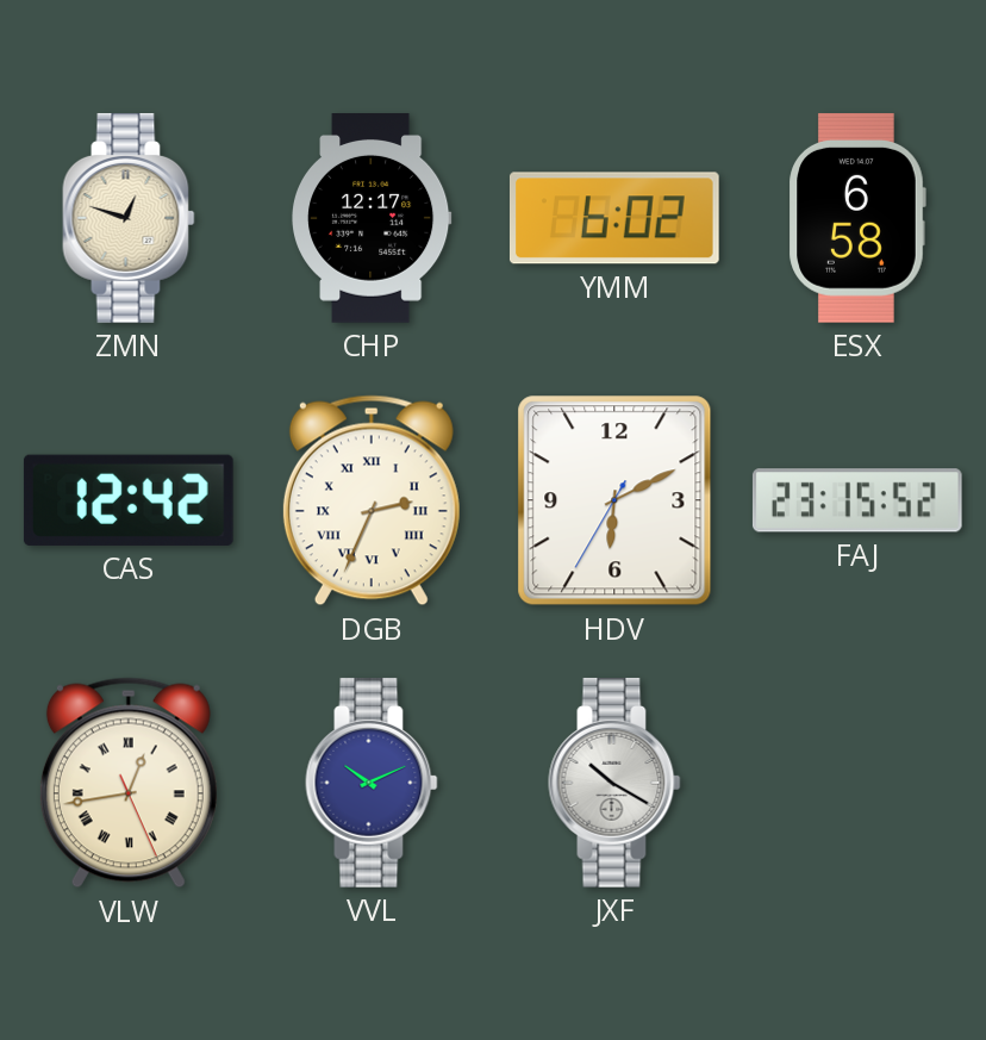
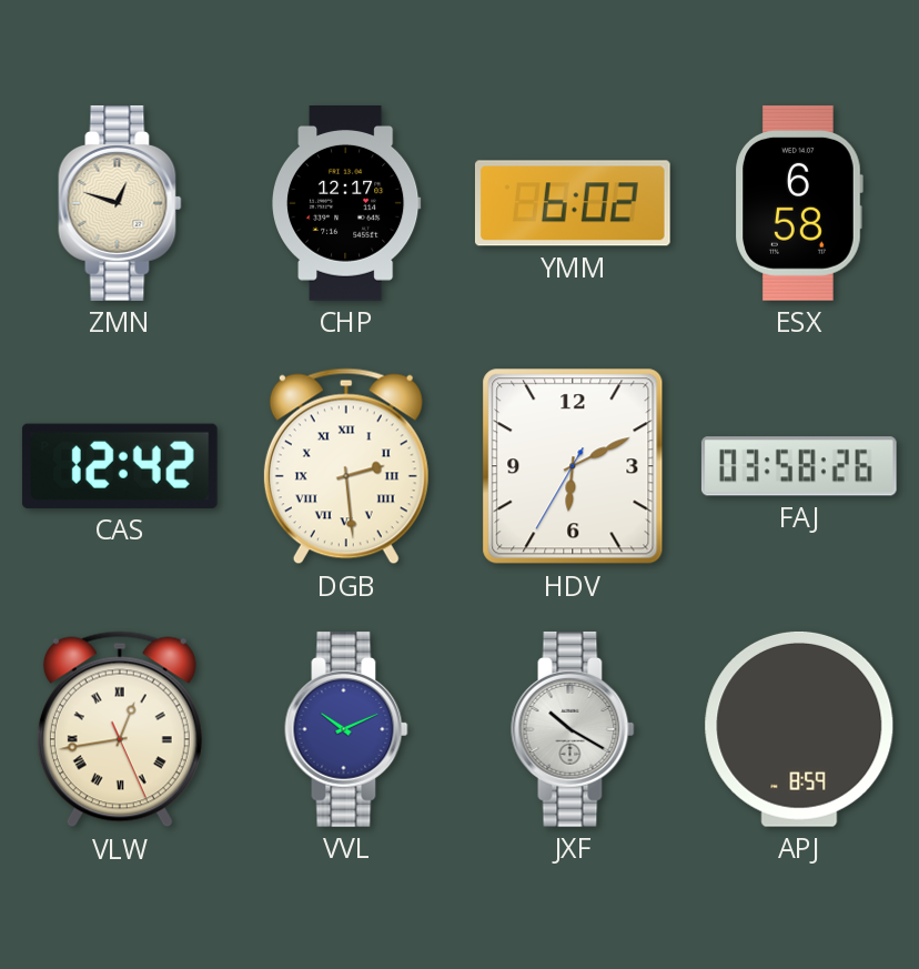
DGB: 2:34 -> 2:29 (346, 466)
FAJ: 23:15 -> 03:58 (799, 466)
APJ: none -> 8:59 (799, 729)
